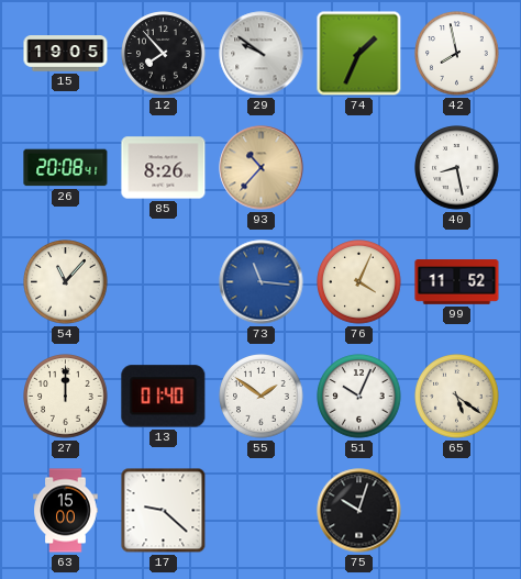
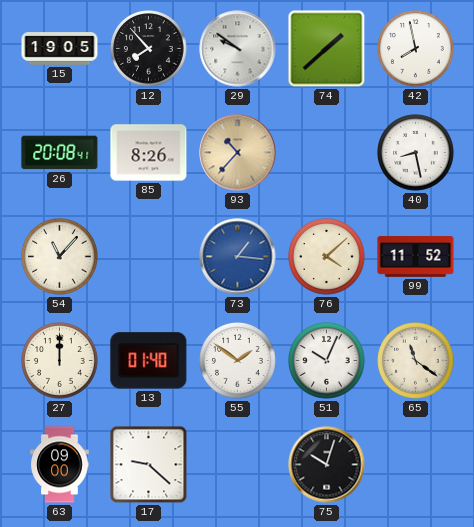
74: 1:34 -> 1:38 (327, 49)
73: 11:16 -> 1:16 (238, 257)
76: 4:04 -> 4:08 (327, 257)
65: 5:21 -> 11:21 (416, 361)
63: 15:00 -> 09:00 (60, 465)
